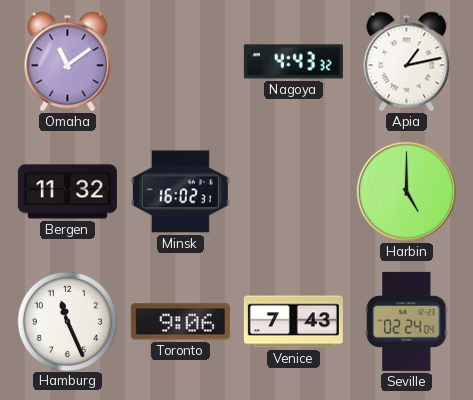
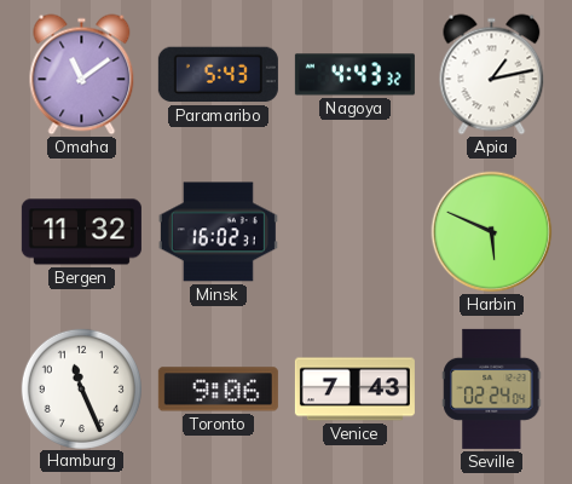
Paramaribo: none -> 5:43 (218, 75)
Harbin: 5:00 -> 5:49 (492, 232)
